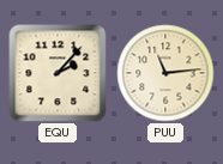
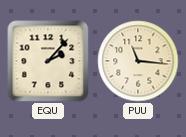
PUU: 11:14 -> 11:16 (138, 61)
